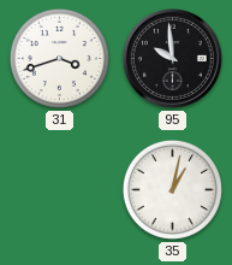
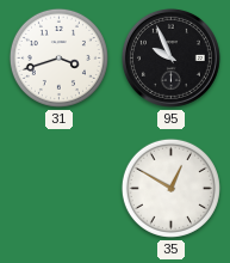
95: 9:59 -> 9:56 (170, 57)
35: 1:02 -> 12:50 (170, 188)
